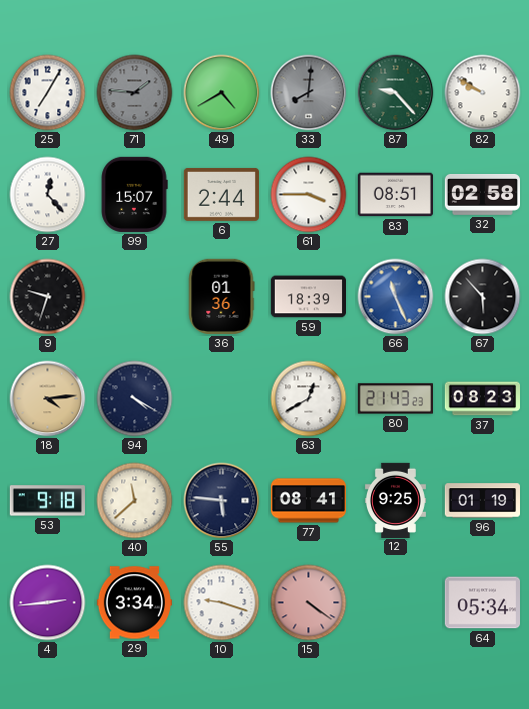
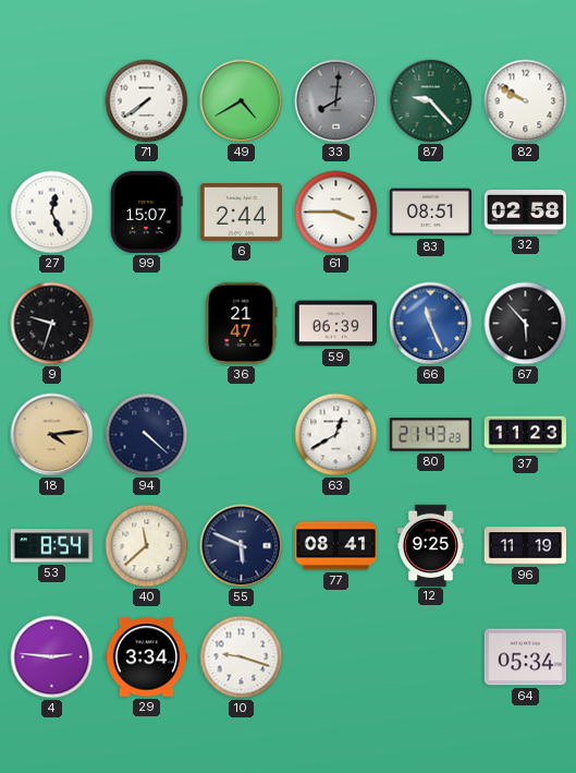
25: 7:05 -> none (48, 93)
71: 1:46 -> 7:39 (147, 101)
71 dial: grey -> white (147, 101)
27: 12:23 -> 12:26 (52, 213)
36: 01:36 -> 21:47 (242, 323)
59: 18:39 -> 06:39 (335, 324)
94: 4:20 -> 4:22 (147, 435)
37: 08:23 -> 11:23 (525, 435)
53: 9:18 -> 8:54 (51, 546)
55: 5:46 -> 5:49 (242, 546)
96: 01:19 -> 11:19 (525, 546)
4: 2:44 -> 2:46 (52, 657)
15: 4:21 -> none (309, 603)
